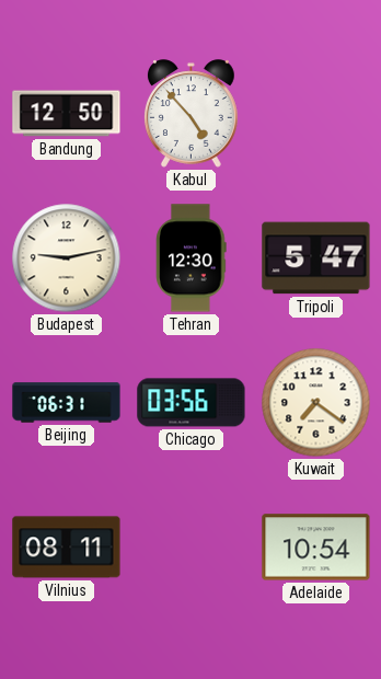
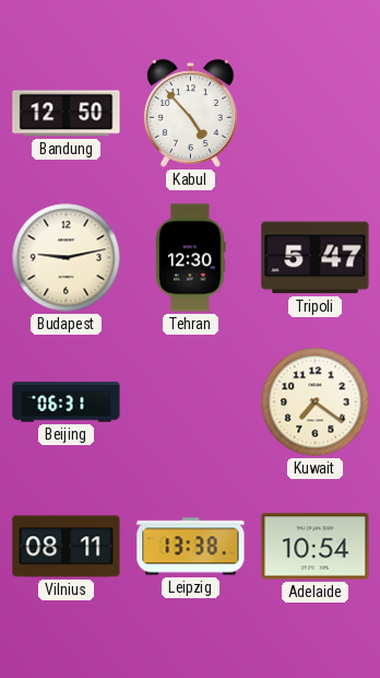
Chicago: 03:56 -> none (192, 403)
Leipzig: none -> 13:38 (191, 547)
